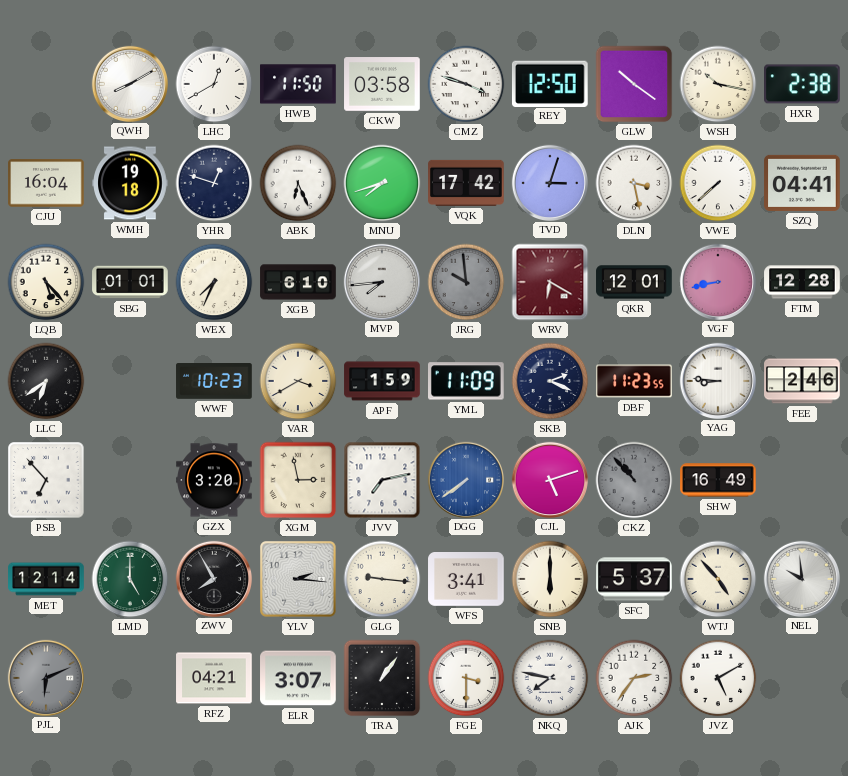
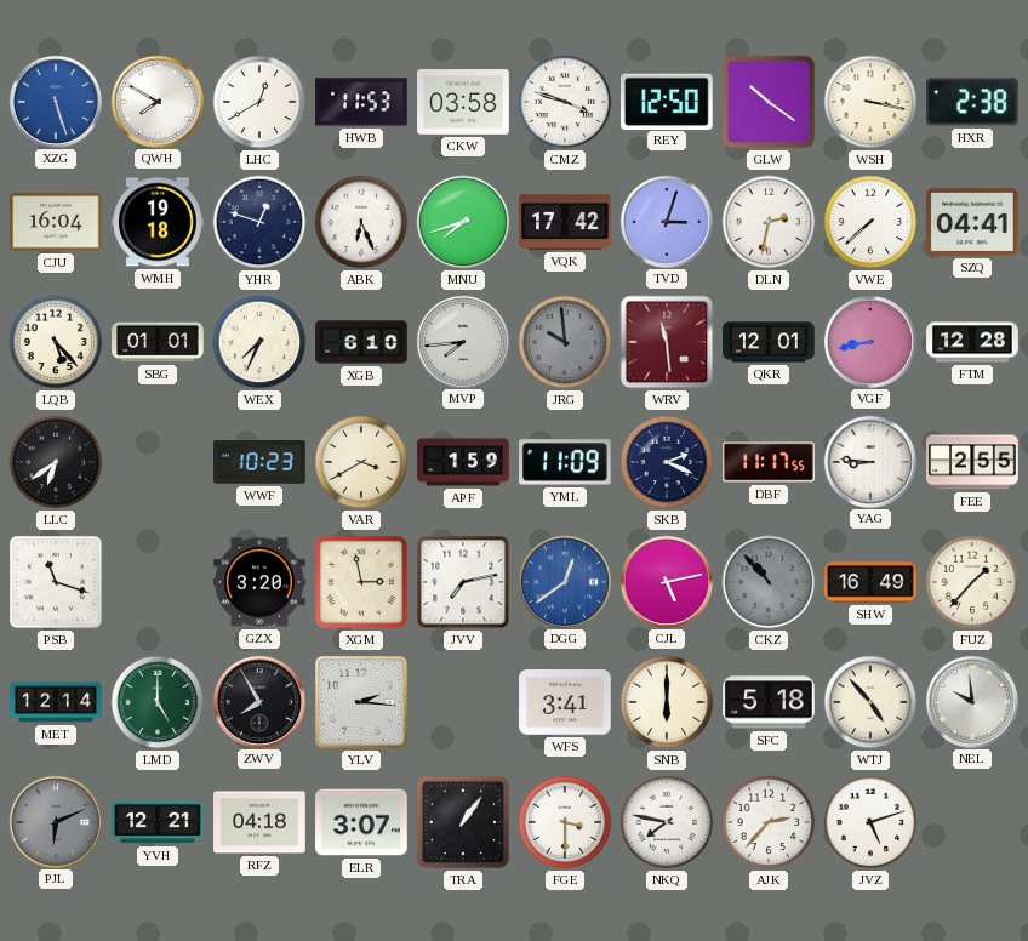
XZG: none -> 5:27 (55, 101)
QWH: 8:10 -> 7:50 (156, 101)
HWB: 11:50 -> 11:53 (361, 102)
WSH: 10:17 -> 3:17 (870, 102)
DLN: 3:28 -> 2:32 (769, 222)
WRV: 6:20 -> 11:29 (667, 342)
DBF: 11:23 -> 11:17 (769, 462)
FEE: 2:46 -> 2:55 (972, 462)
PSB: 6:53 -> 11:18 (56, 582)
DGG: 7:39 -> 12:39 (564, 581)
CJL: 5:12 -> 5:13 (666, 581)
FUZ: none -> 1:37 (972, 582)
GLG: 9:16 -> none (382, 579)
SFC: 5:37 -> 5:18 (769, 702)
YVH: none -> 12:21 (158, 822)
RFZ: 04:21 -> 04:18 (259, 822)
AJK: 2:36 -> 2:37 (769, 822)
JVZ: 5:10 -> 5:12 (870, 822)
